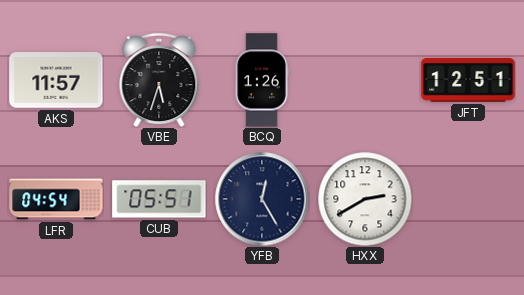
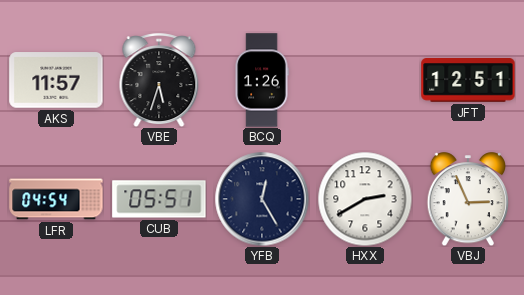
VBJ: none -> 2:56 (467, 199)
